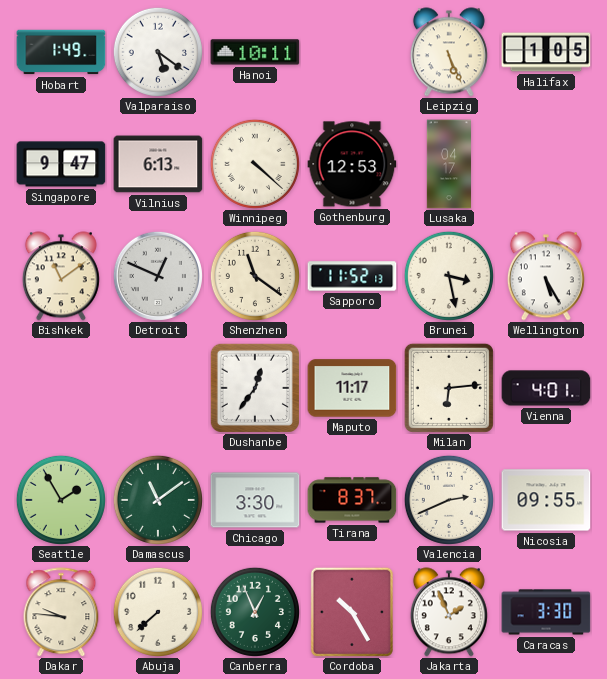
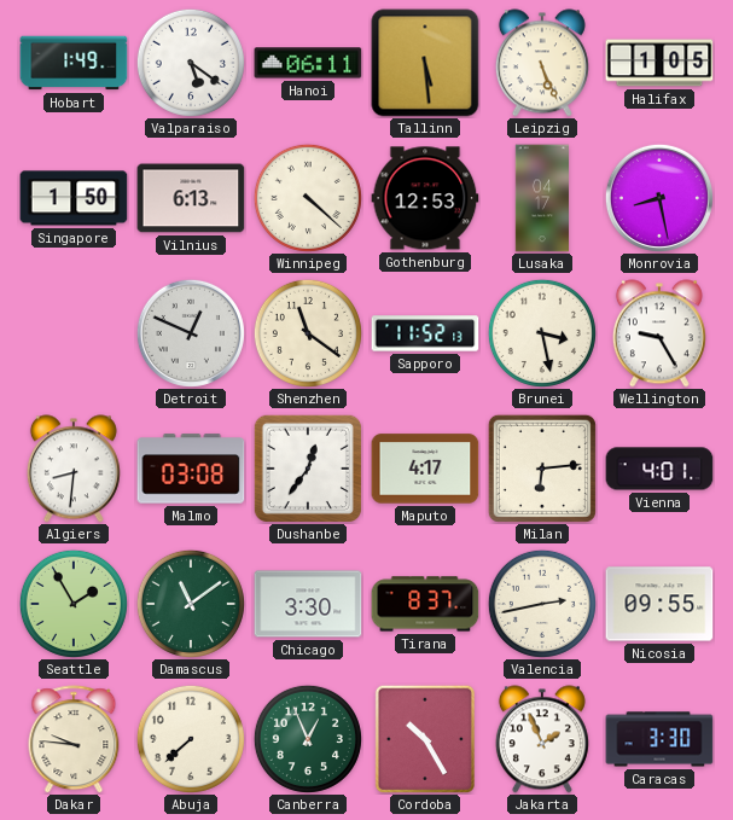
Hanoi: 10:11 -> 06:11 (308, 63)
Tallinn: none -> 5:29 (425, 63)
Singapore: 9:47 -> 1:50 (74, 198)
Monrovia: none -> 8:28 (659, 198)
Bishkek: 11:09 -> none (61, 276)
Wellington: 5:25 -> 9:25 (659, 333)
Algiers: none -> 8:31 (74, 469)
Malmo: none -> 03:08 (191, 469)
Maputo: 11:17 -> 4:17 (425, 469)
Valencia: 2:41 -> 2:43 (542, 604)
